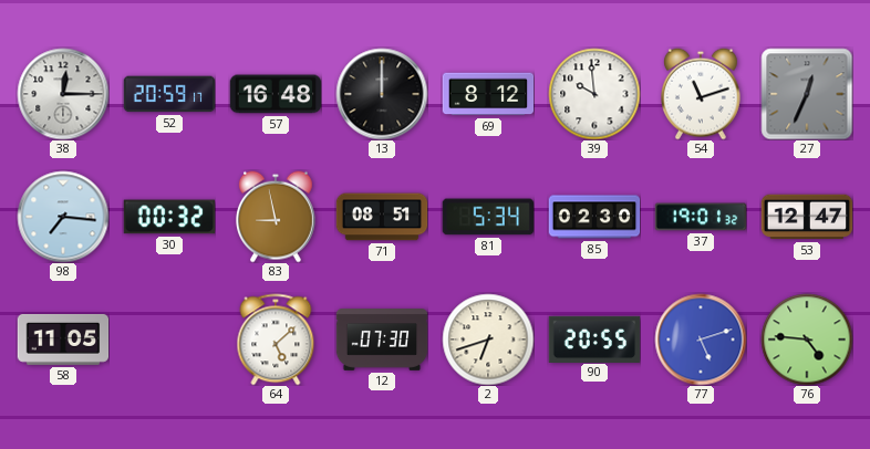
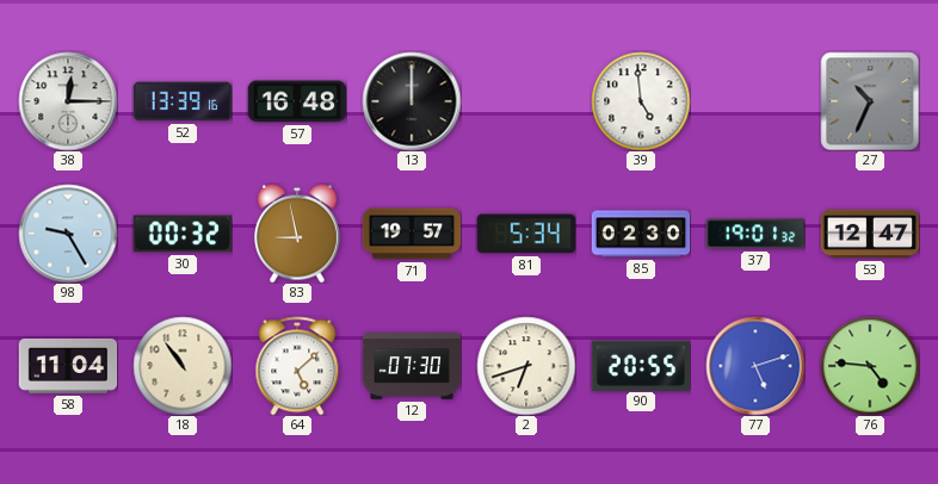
52: 20:59 -> 13:39 (183, 101)
69: 8:12 -> none (488, 94)
39: 9:59 -> 4:59 (641, 101)
54: 11:12 -> none (702, 94)
27: 12:34 -> 10:34 (870, 101)
98: 7:16 -> 9:25 (68, 234)
71: 08:51 -> 19:57 (412, 234)
58: 11:05 -> 11:04 (68, 366)
18: none -> 10:54 (183, 366)
